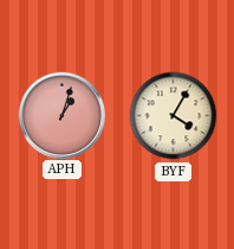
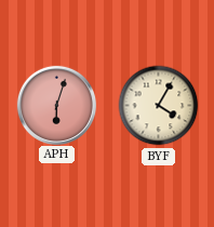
APH: 1:03 -> 6:03 (56, 105)
